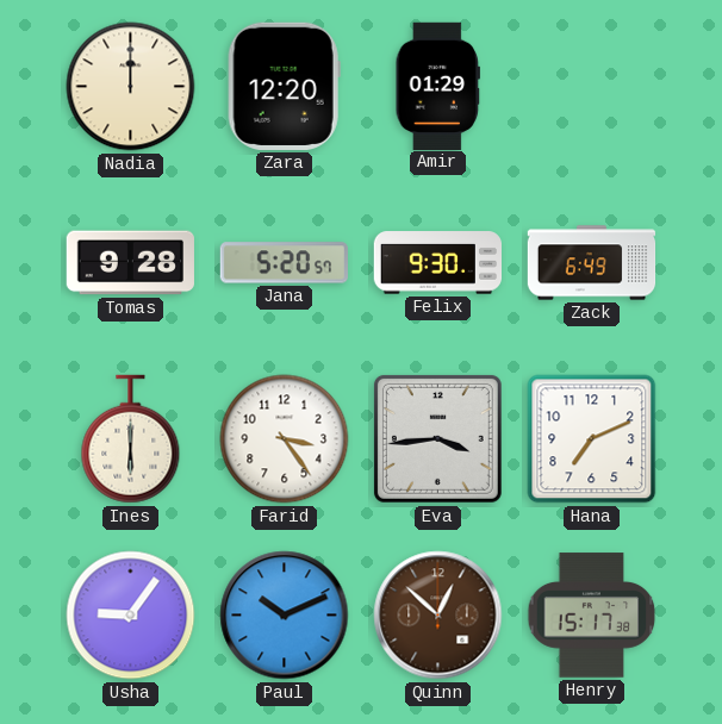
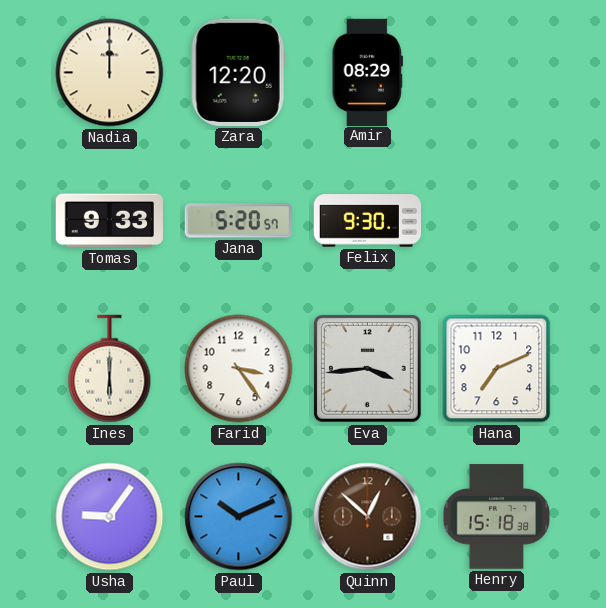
Amir: 01:29 -> 08:29 (368, 72)
Tomas: 9:28 -> 9:33 (109, 221)
Zack: 6:49 -> none (592, 263)
Henry: 15:17 -> 15:18 (497, 517)
